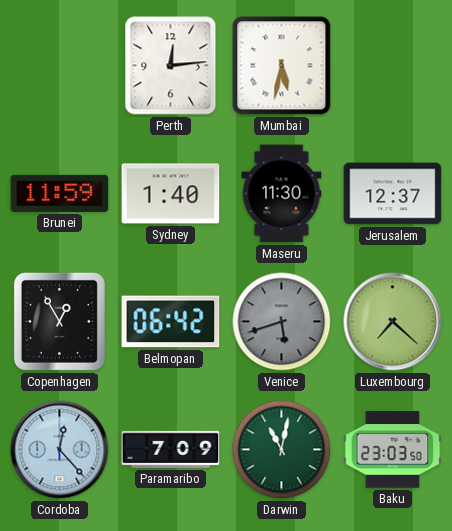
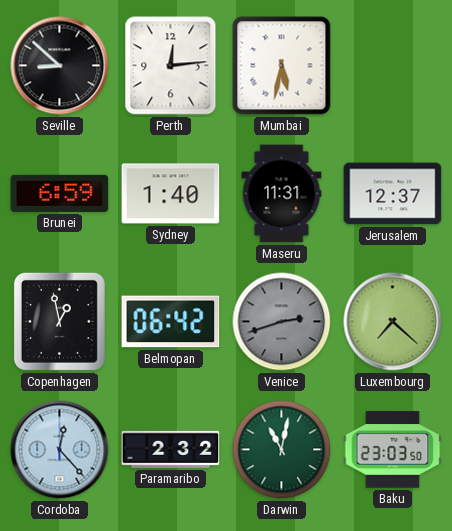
Seville: none -> 8:52 (60, 66)
Brunei: 11:59 -> 6:59 (60, 193)
Maseru: 11:30 -> 11:31 (282, 194)
Copenhagen: 12:55 -> 12:58 (59, 321)
Venice: 5:42 -> 2:42 (282, 322)
Paramaribo: 7:09 -> 2:32 (171, 449)
